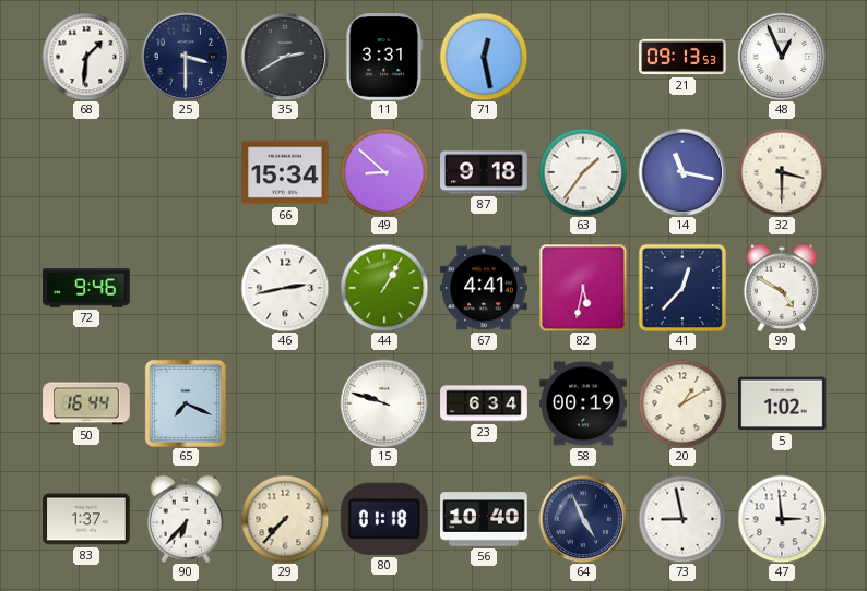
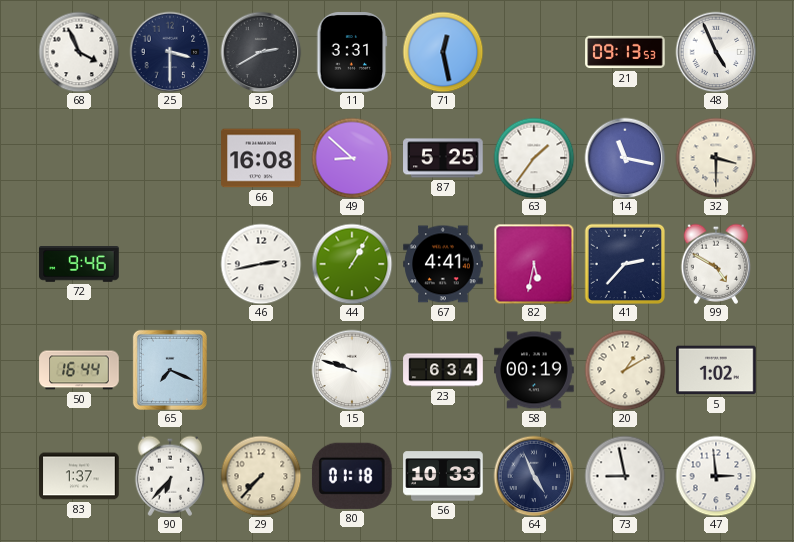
68: 1:31 -> 3:56 (79, 52)
48: 12:56 -> 4:56 (716, 52)
66: 15:34 -> 16:08 (261, 158)
87: 9:18 -> 5:25 (443, 158)
41: 12:37 -> 2:37 (624, 263)
56: 10:40 -> 10:33 (443, 476)
